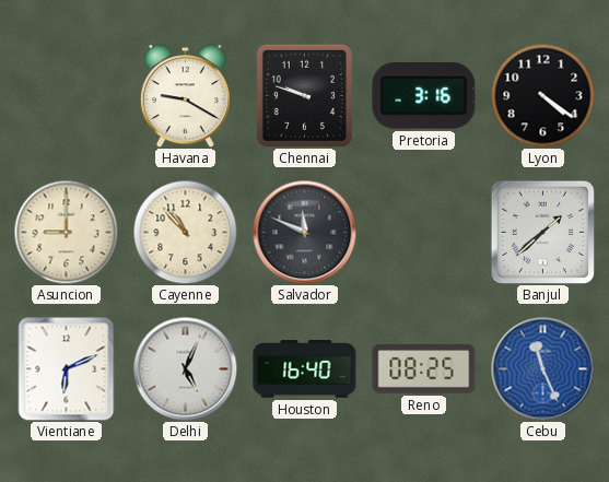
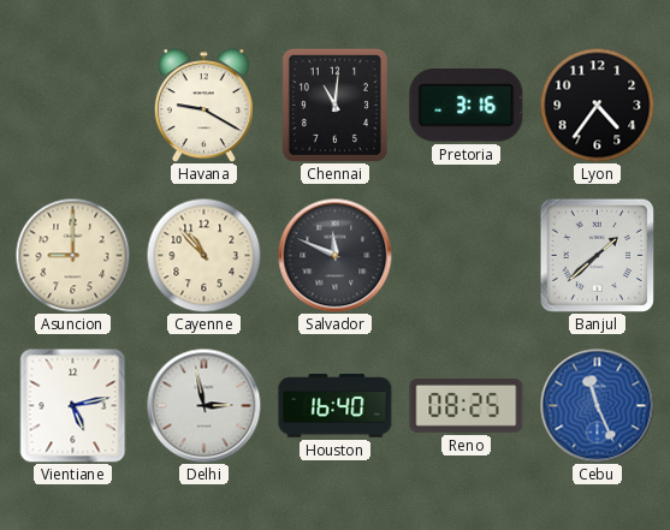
Chennai: 9:48 -> 11:01 (334, 105)
Lyon: 4:21 -> 4:36 (597, 105)
Vientiane: 6:11 -> 5:13 (73, 405)
Delhi: 5:04 -> 2:58 (203, 405)
